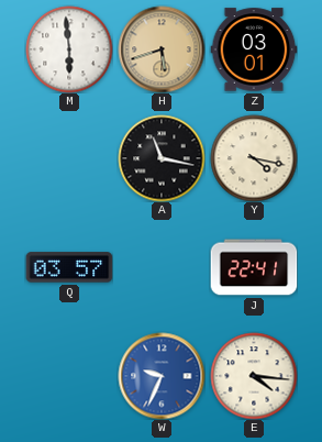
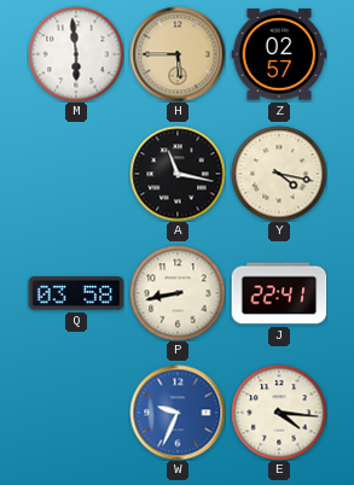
H: 5:42 -> 5:45 (178, 54)
Z: 03:01 -> 02:57 (279, 54)
Q: 03:57 -> 03:58 (76, 293)
P: none -> 8:43 (178, 293)
